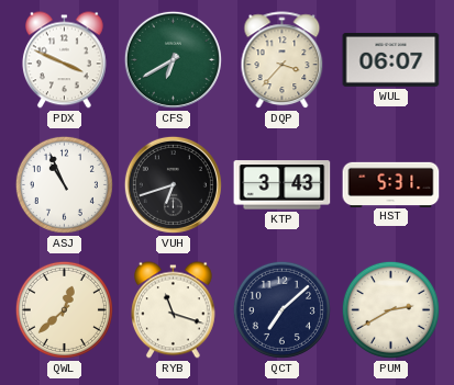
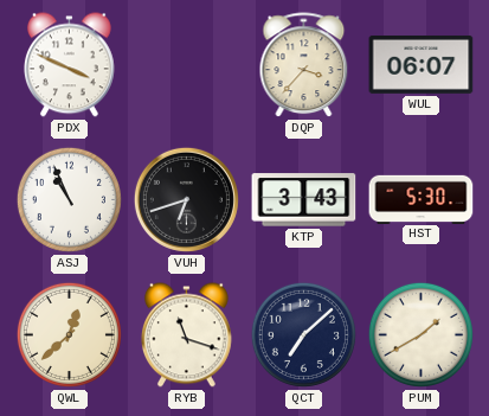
CFS: 6:40 -> none (173, 59)
HST: 5:31 -> 5:30 (422, 199)
PUM: 2:40 -> 1:40 (420, 334)
